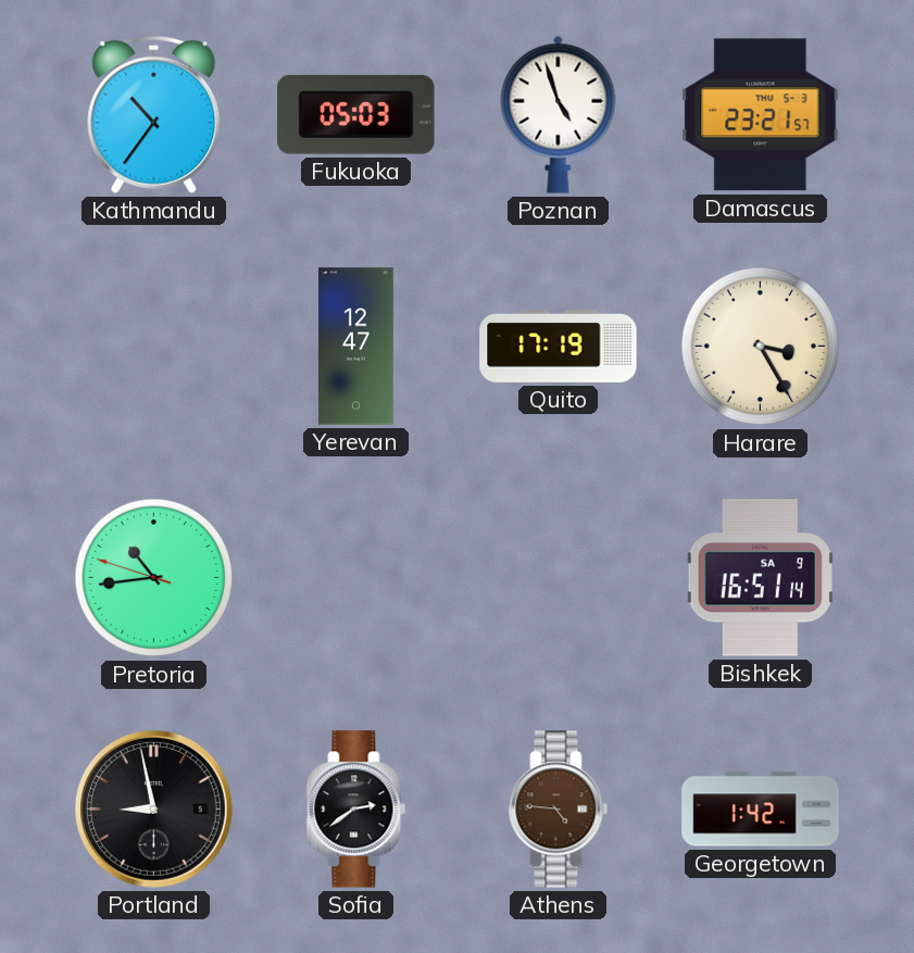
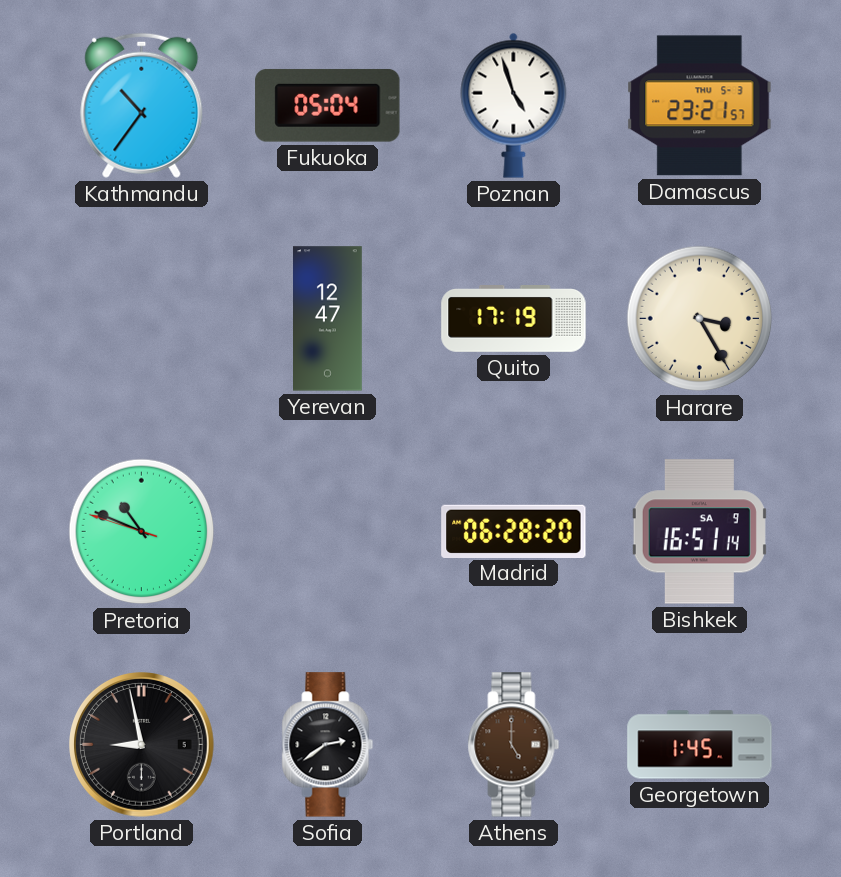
Fukuoka: 05:03 -> 05:04 (328, 105)
Pretoria: 10:43 -> 10:48 (142, 532)
Madrid: none -> 06:28 (514, 531)
Athens: 4:46 -> 5:00 (514, 745)
Georgetown: 1:42 -> 1:45 (700, 745)
